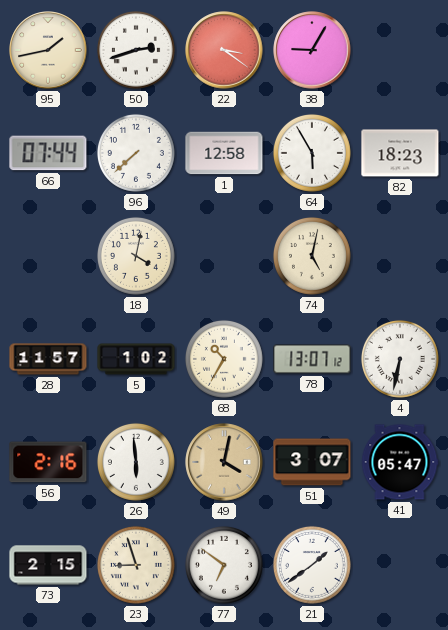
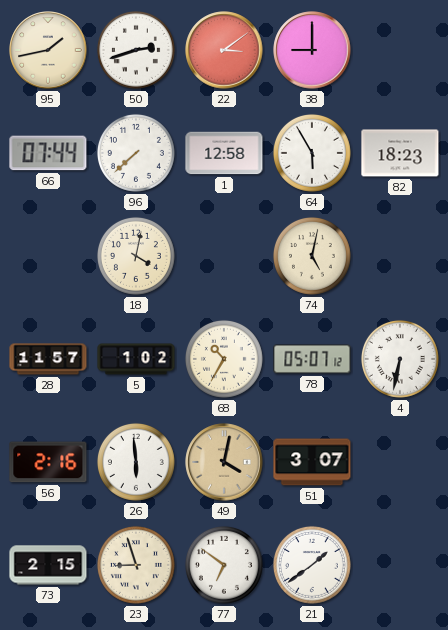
22: 3:21 -> 3:09 (224, 50)
38: 9:05 -> 9:00 (312, 50)
78: 13:07 -> 05:07 (312, 359)
41: 05:47 -> none (400, 462)
